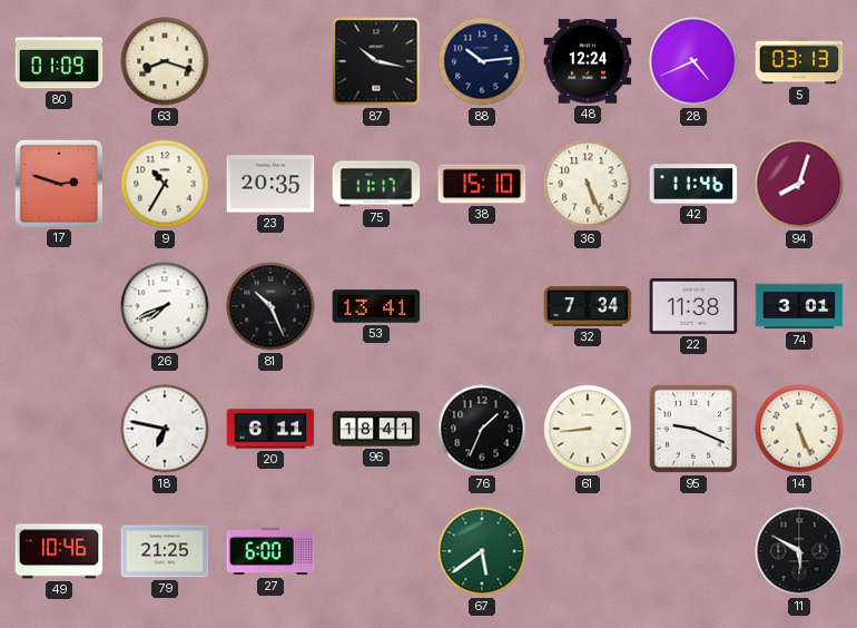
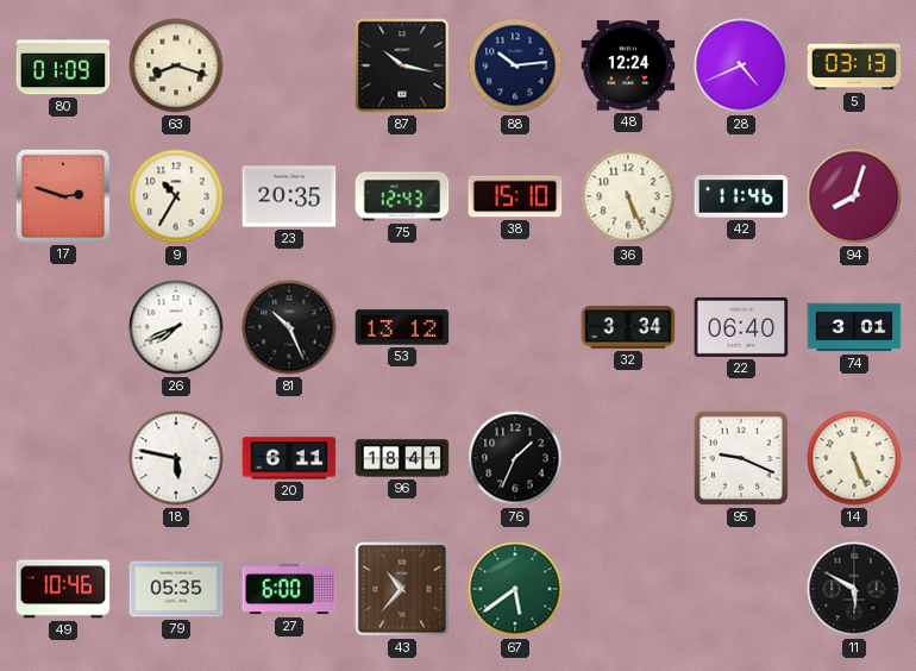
75: 11:17 -> 12:43 (402, 196)
53: 13:41 -> 13:12 (402, 327)
32: 7:34 -> 3:34 (628, 327)
22: 11:38 -> 06:40 (741, 327)
18: 6:47 -> 5:47 (176, 458)
61: 8:44 -> none (588, 429)
79: 21:25 -> 05:35 (176, 589)
43: none -> 10:37 (402, 589)
